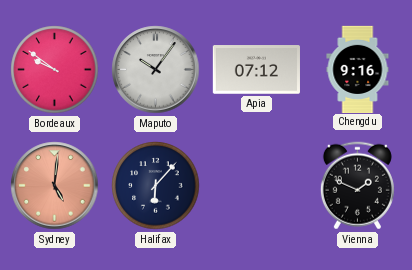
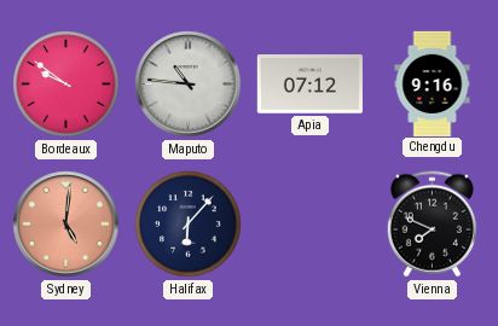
Maputo: 10:06 -> 10:46 (189, 85)
Vienna: 1:49 -> 7:49 (432, 225)
